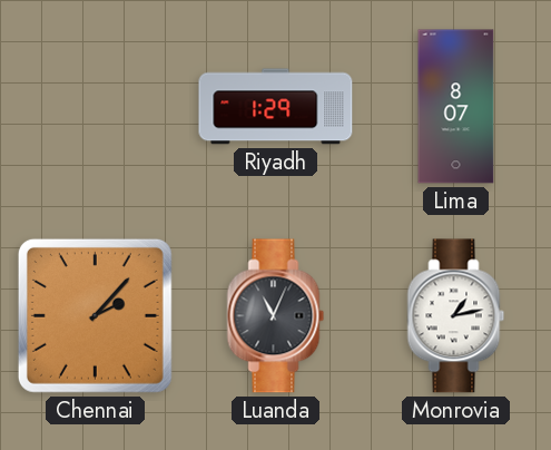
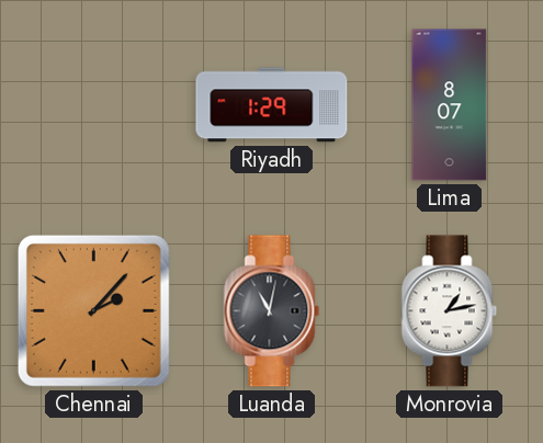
Luanda: 11:04 -> 11:02 (272, 311)
